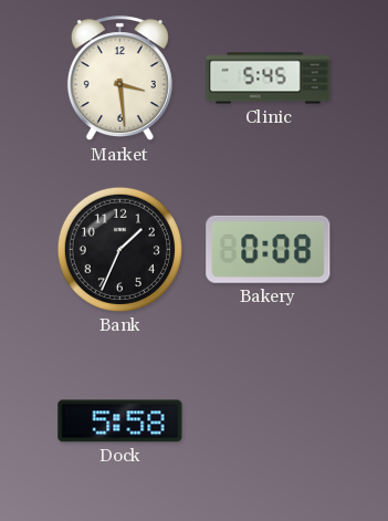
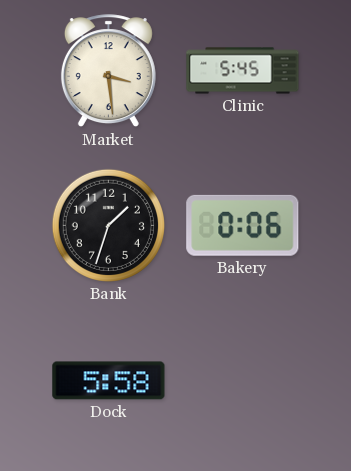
Bank: 1:34 -> 1:33 (108, 225)
Bakery: 0:08 -> 0:06 (243, 225)
